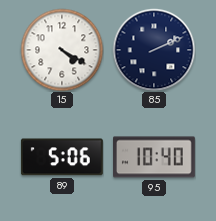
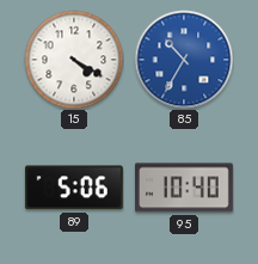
85: 2:11 -> 10:35 (184, 60)
85 dial: navy -> blue (184, 60)
